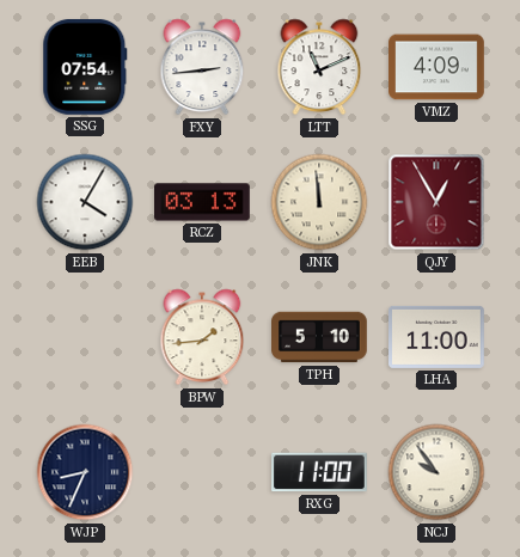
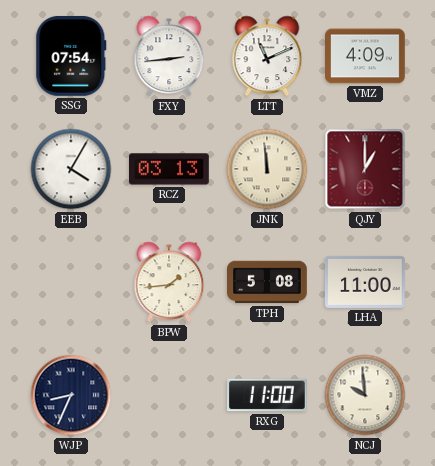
QJY: 12:55 -> 1:00 (365, 169)
TPH: 5:10 -> 5:08 (267, 282)
NCJ: 9:54 -> 9:59 (365, 395)
